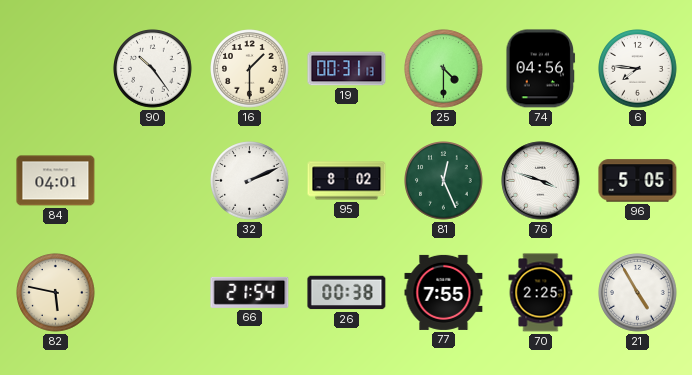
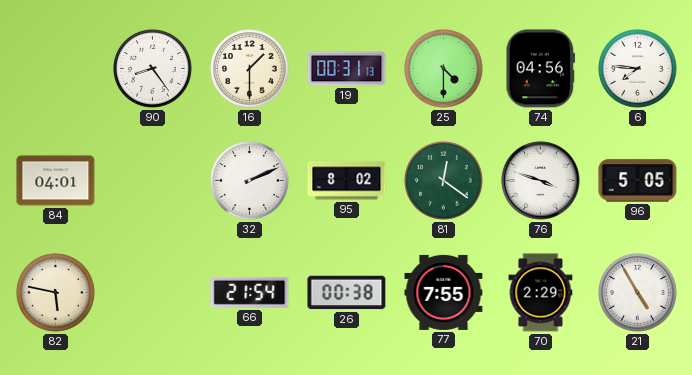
90: 10:24 -> 8:24 (153, 69)
81: 12:26 -> 12:21 (444, 181)
70: 2:25 -> 2:29 (541, 293)
